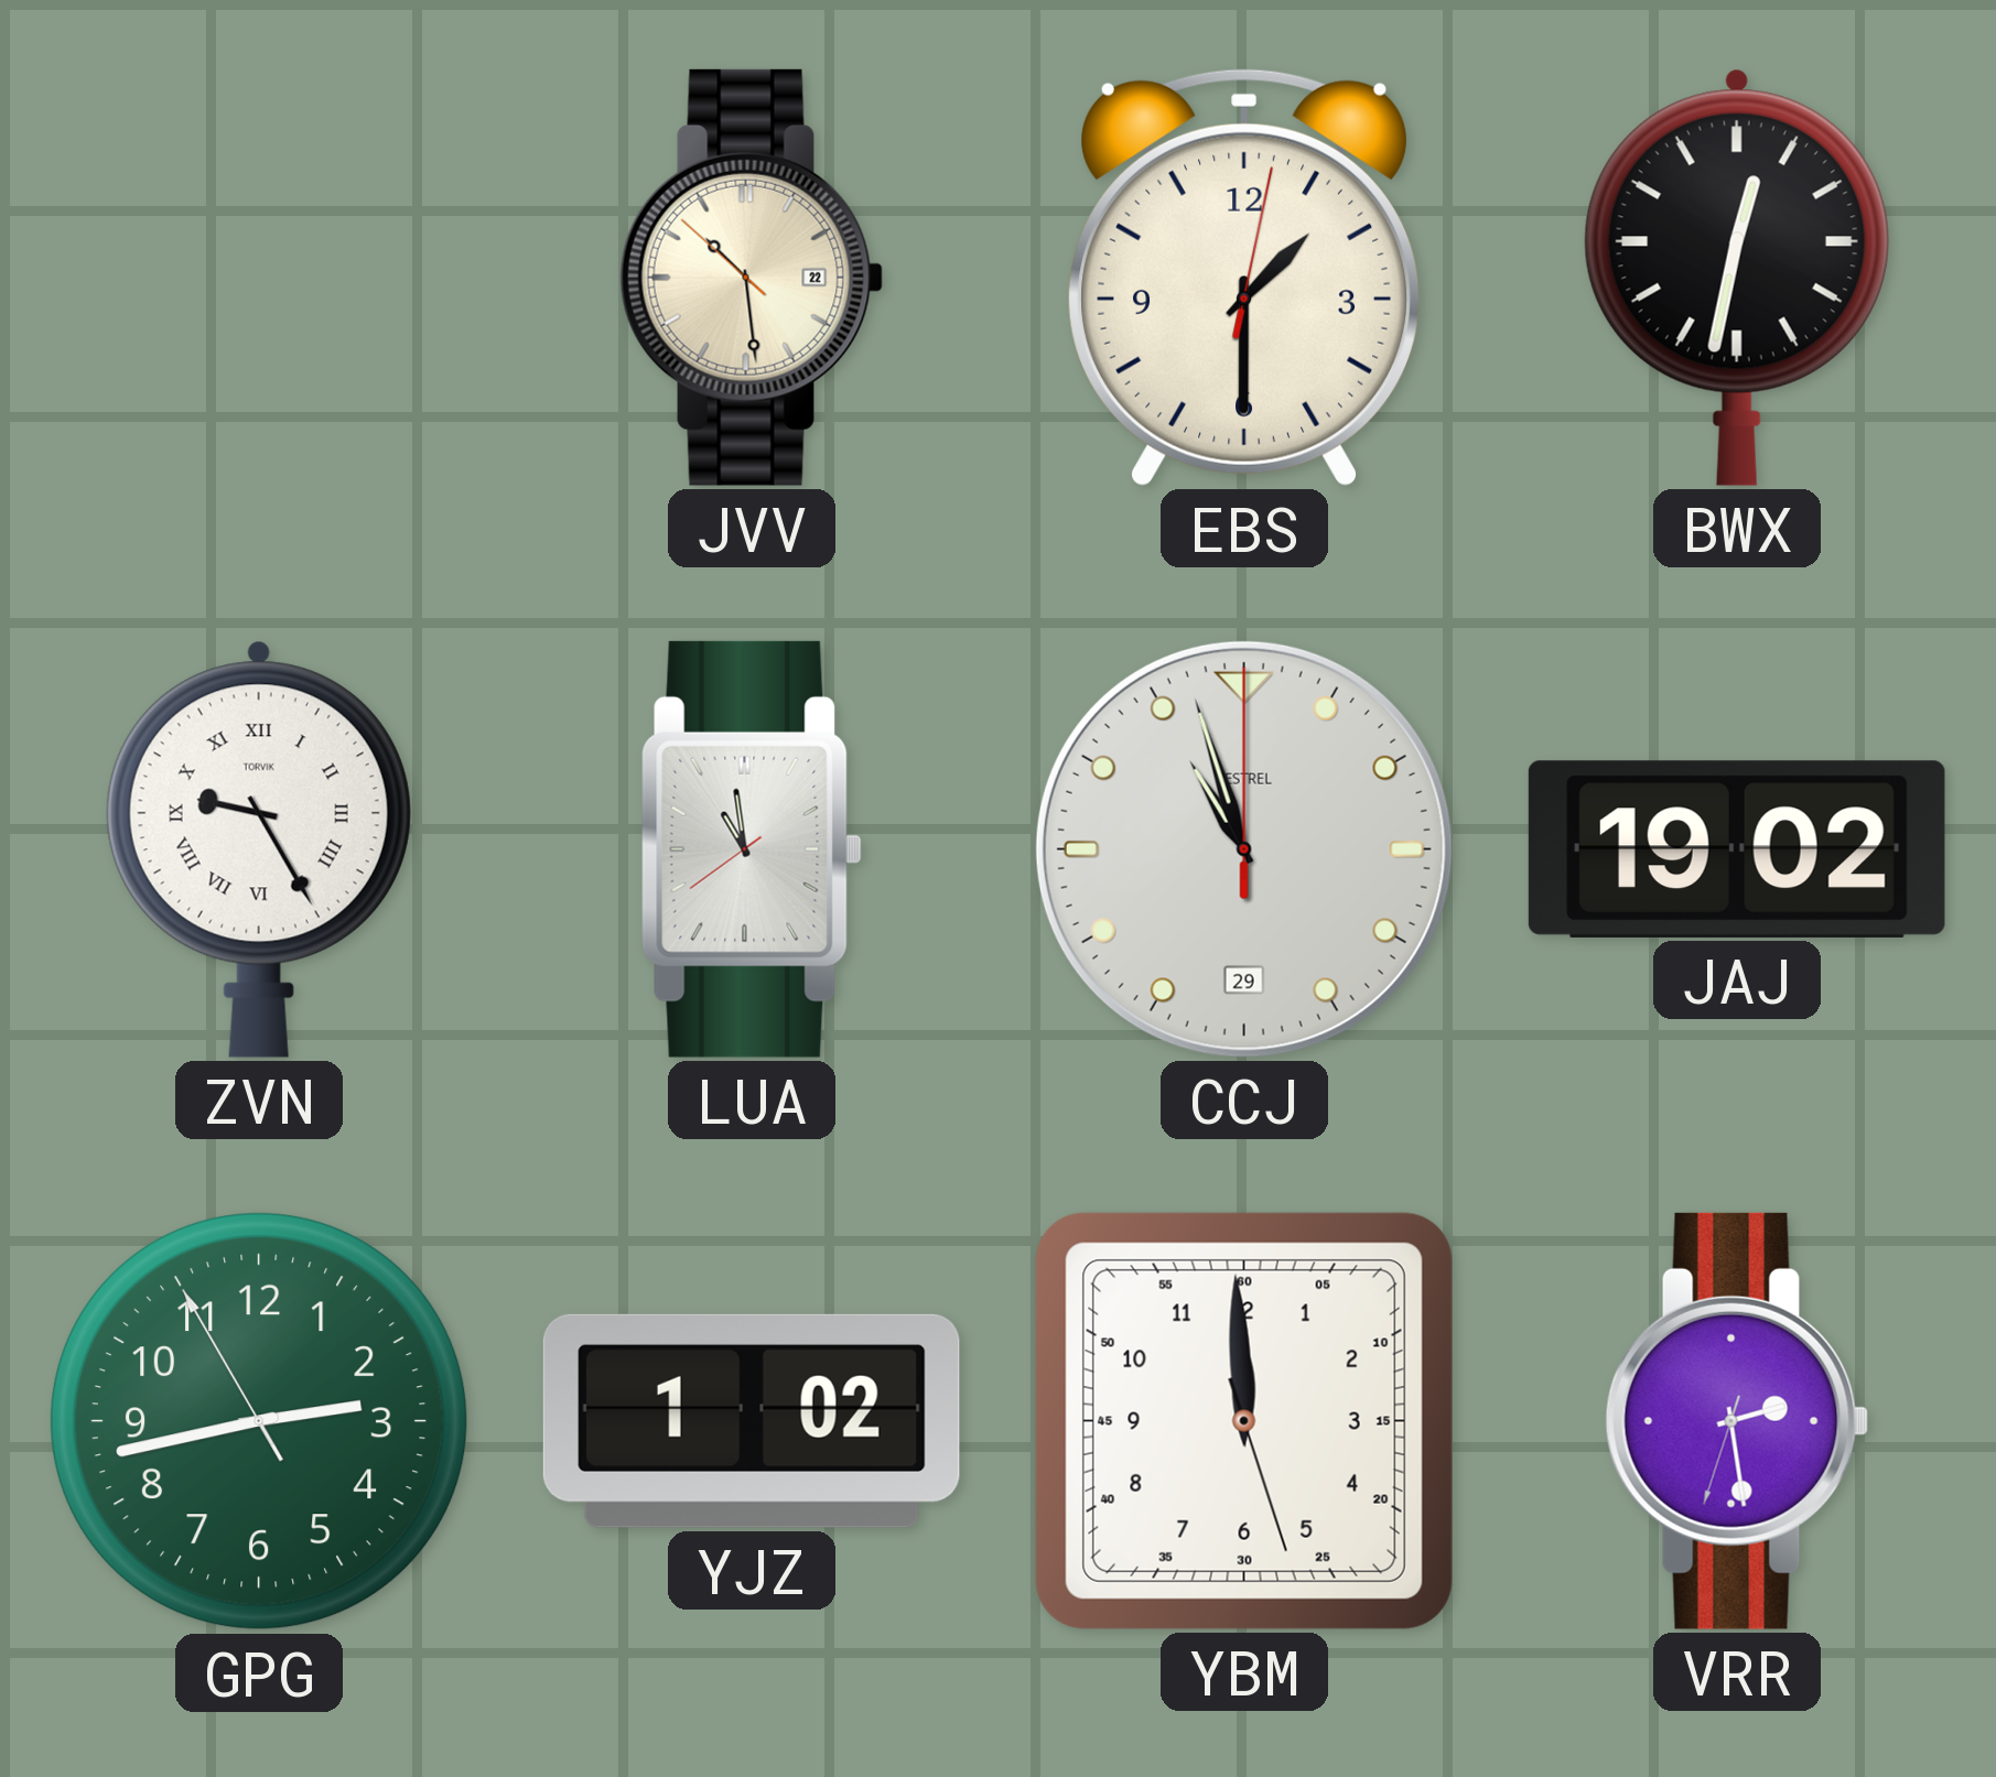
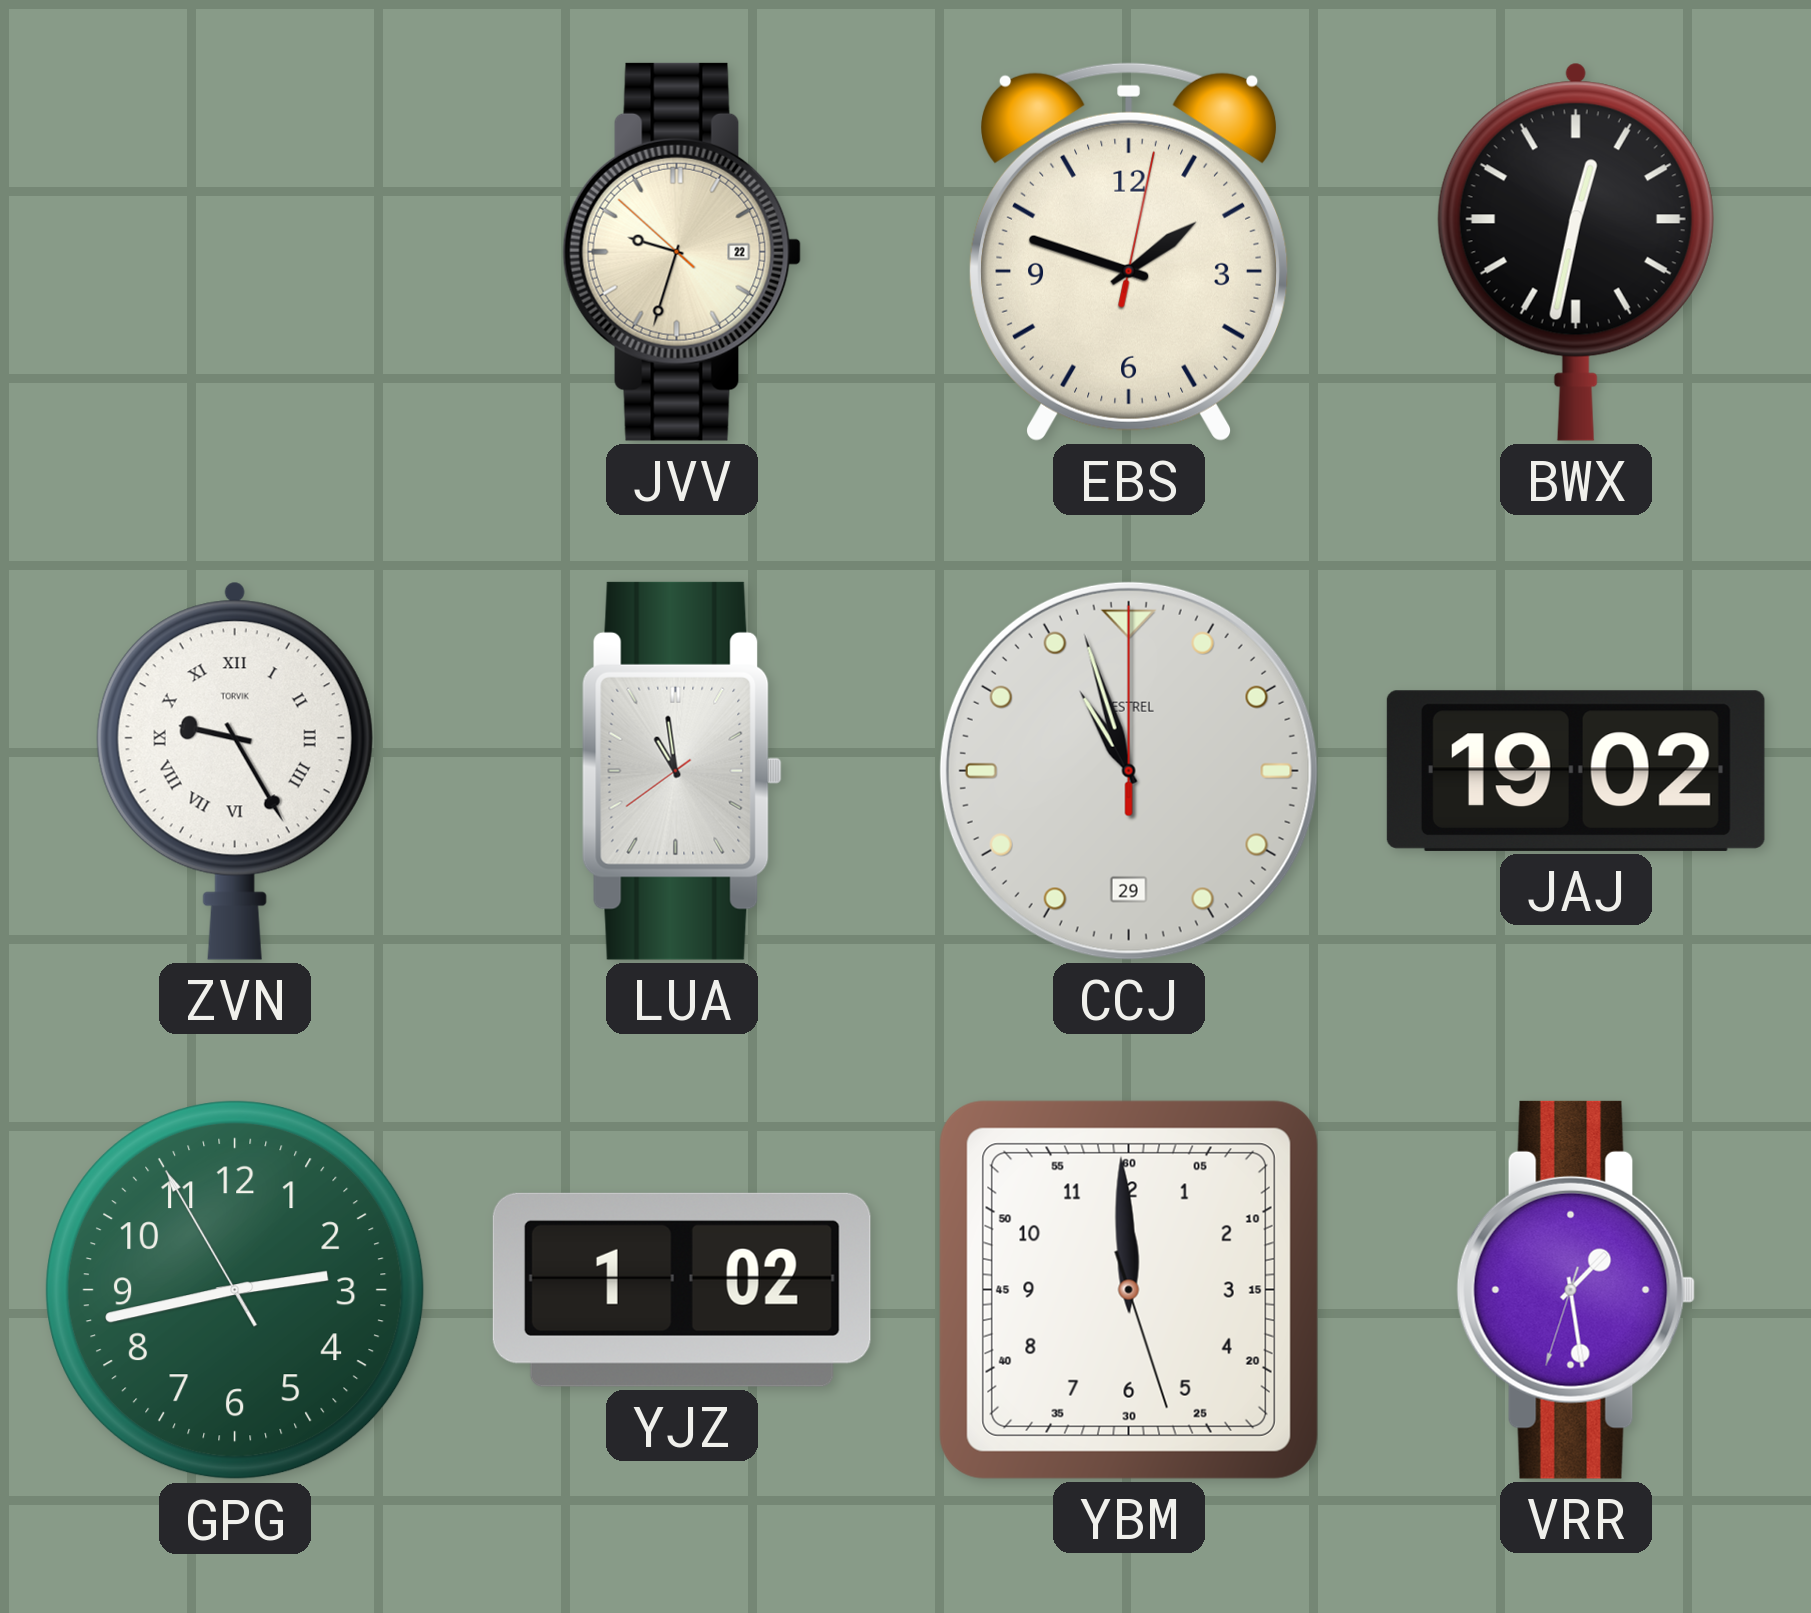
JVV: 10:28 -> 9:32 (682, 252)
EBS: 1:30 -> 1:48 (1129, 252)
VRR: 2:28 -> 1:28 (1576, 1290)
